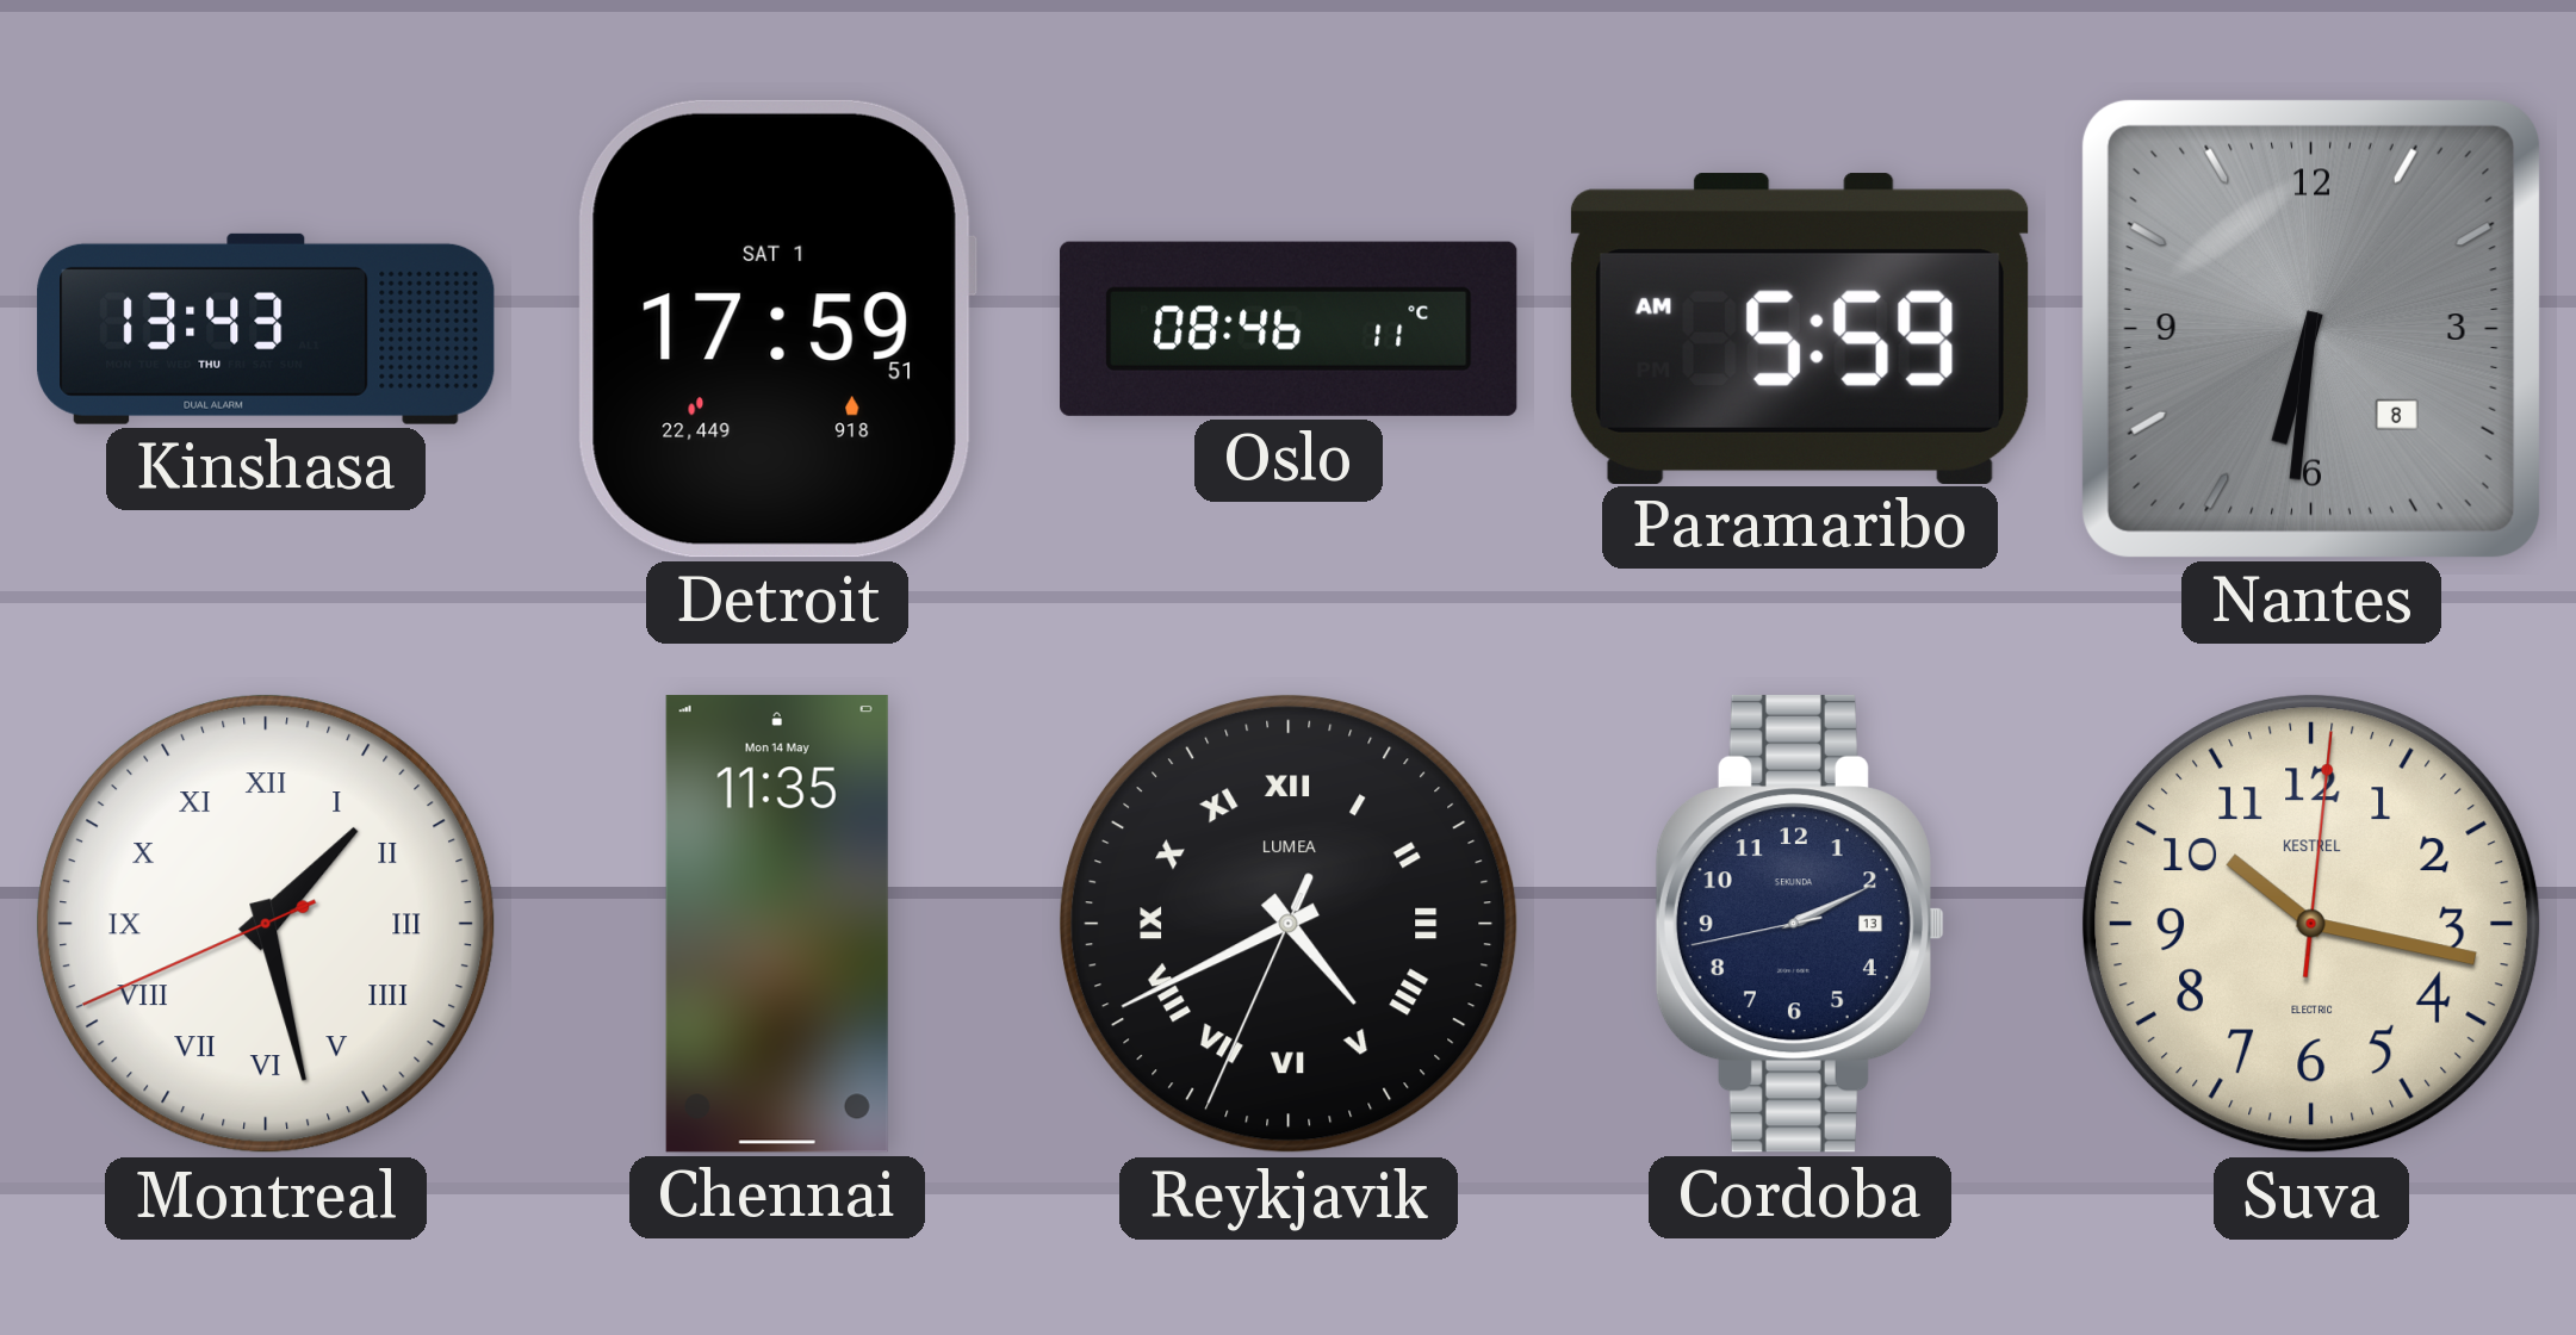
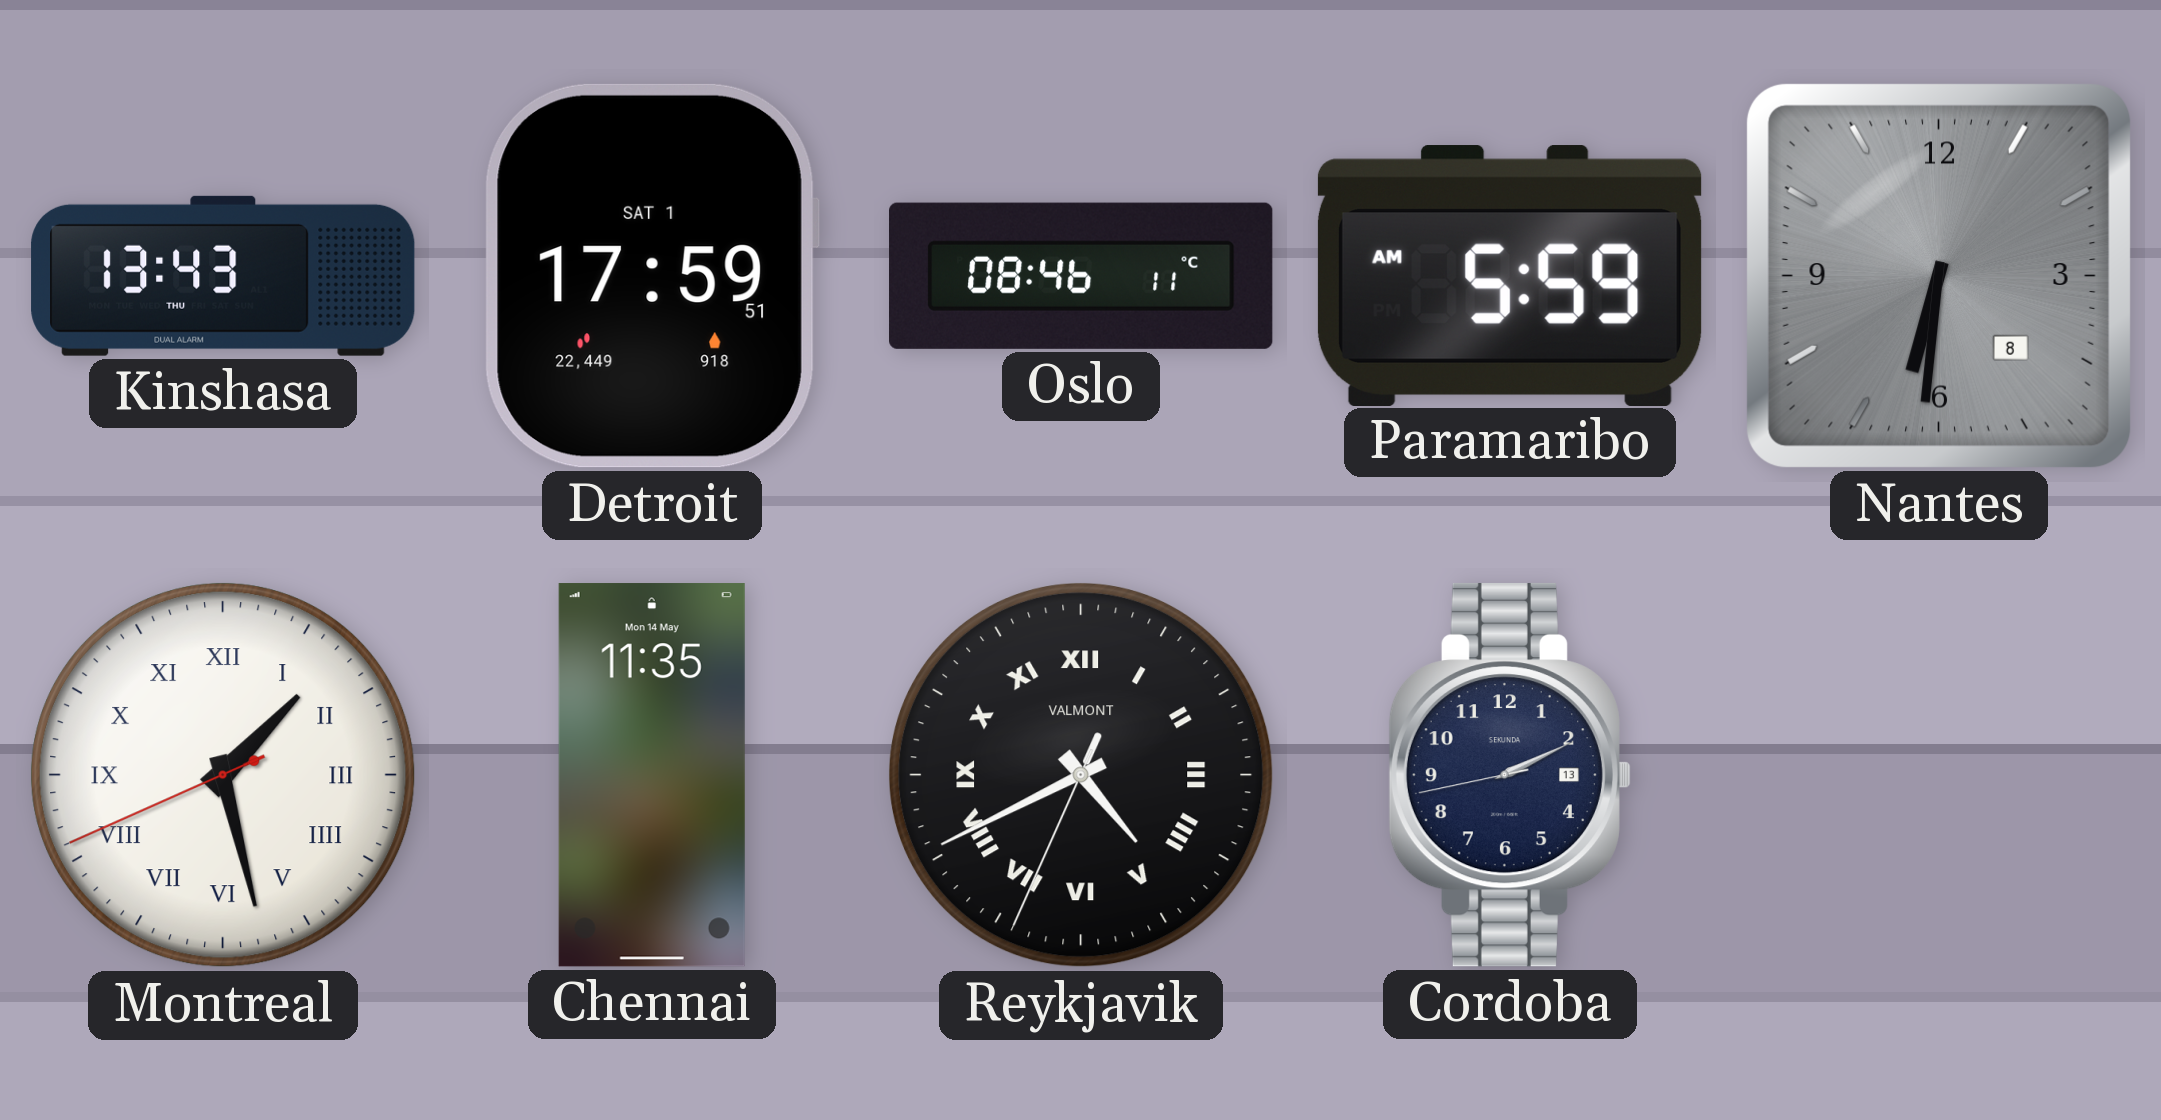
Reykjavik brand: LUMEA -> VALMONT (1081, 775)
Suva: 10:17 -> none (2311, 924)
